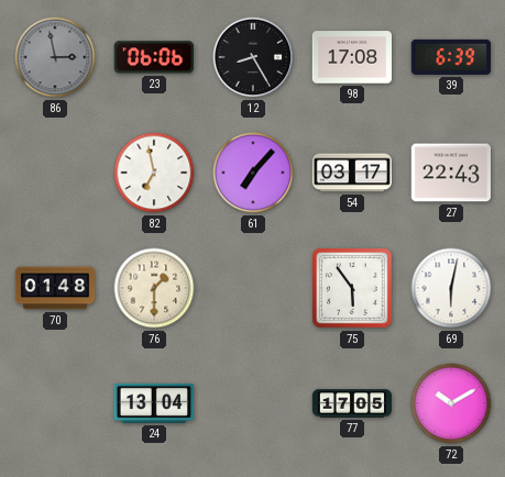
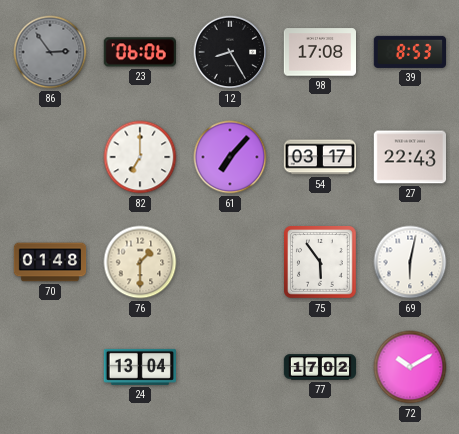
86: 2:58 -> 2:54 (50, 52)
39: 6:39 -> 8:53 (409, 52)
82: 6:58 -> 7:00 (140, 157)
77: 17:05 -> 17:02 (320, 367)
